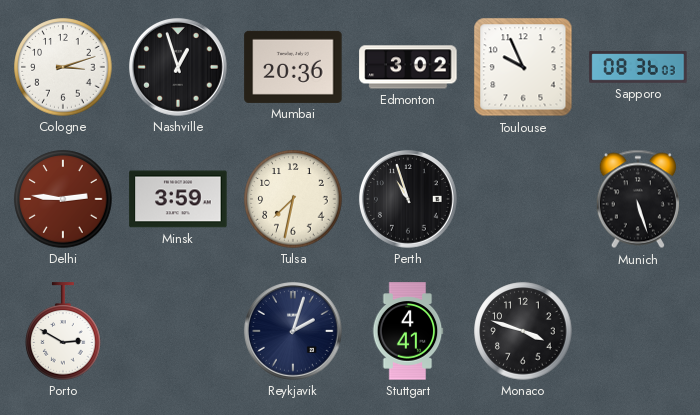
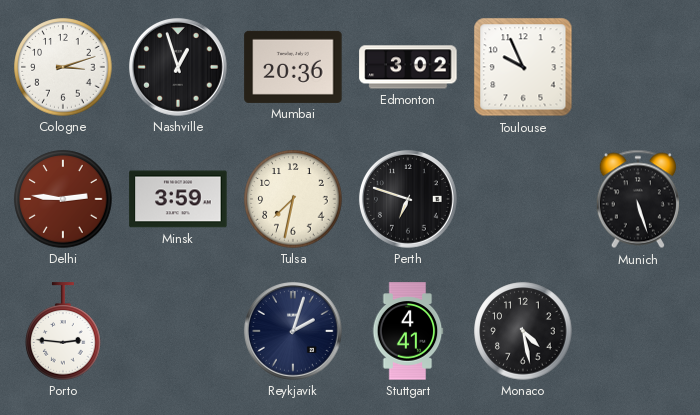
Sapporo: 08:36 -> none (638, 67)
Perth: 10:57 -> 6:48 (408, 199)
Porto: 2:50 -> 2:46 (63, 331)
Monaco: 3:48 -> 4:28 (523, 331)
